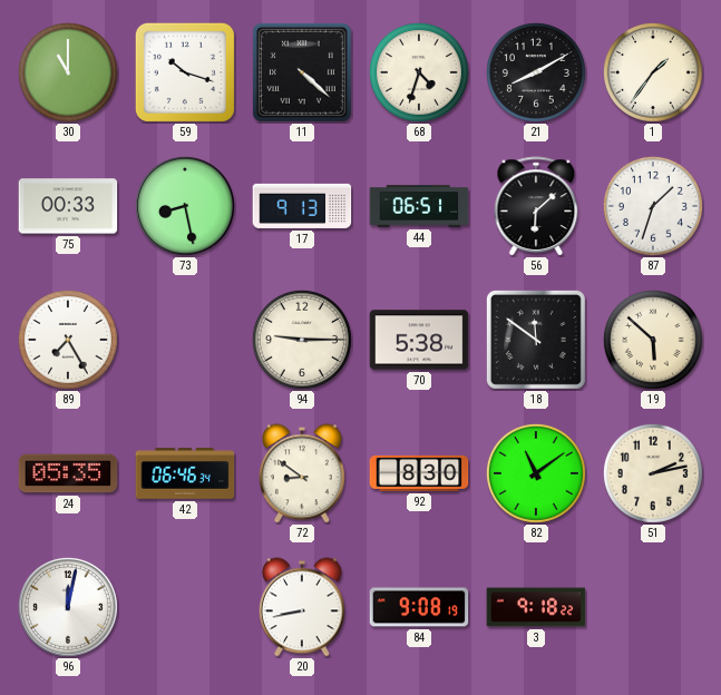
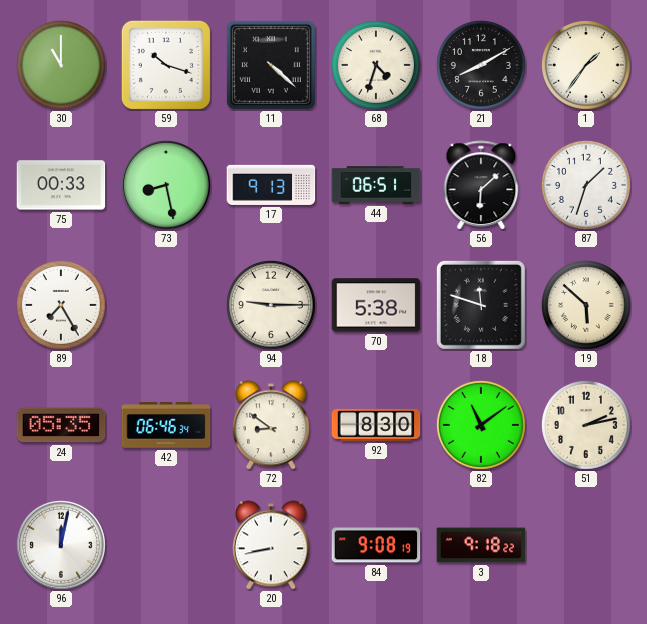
18: 11:51 -> 11:48 (481, 305)
